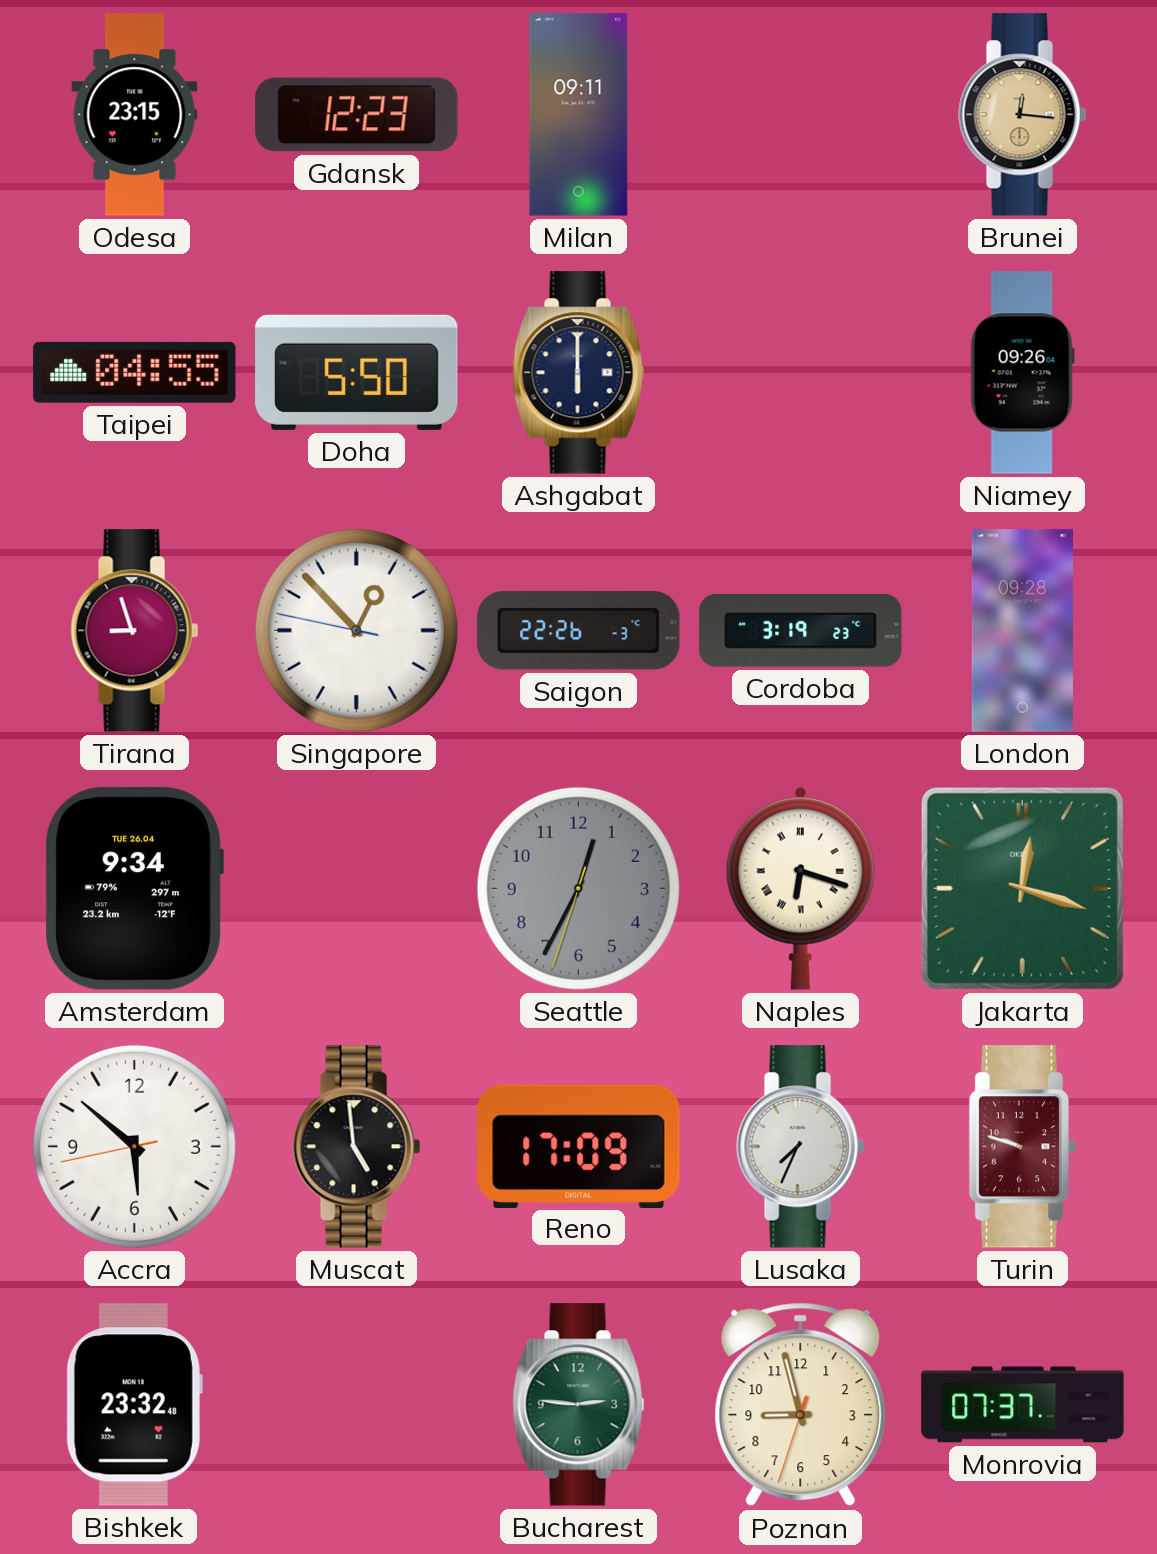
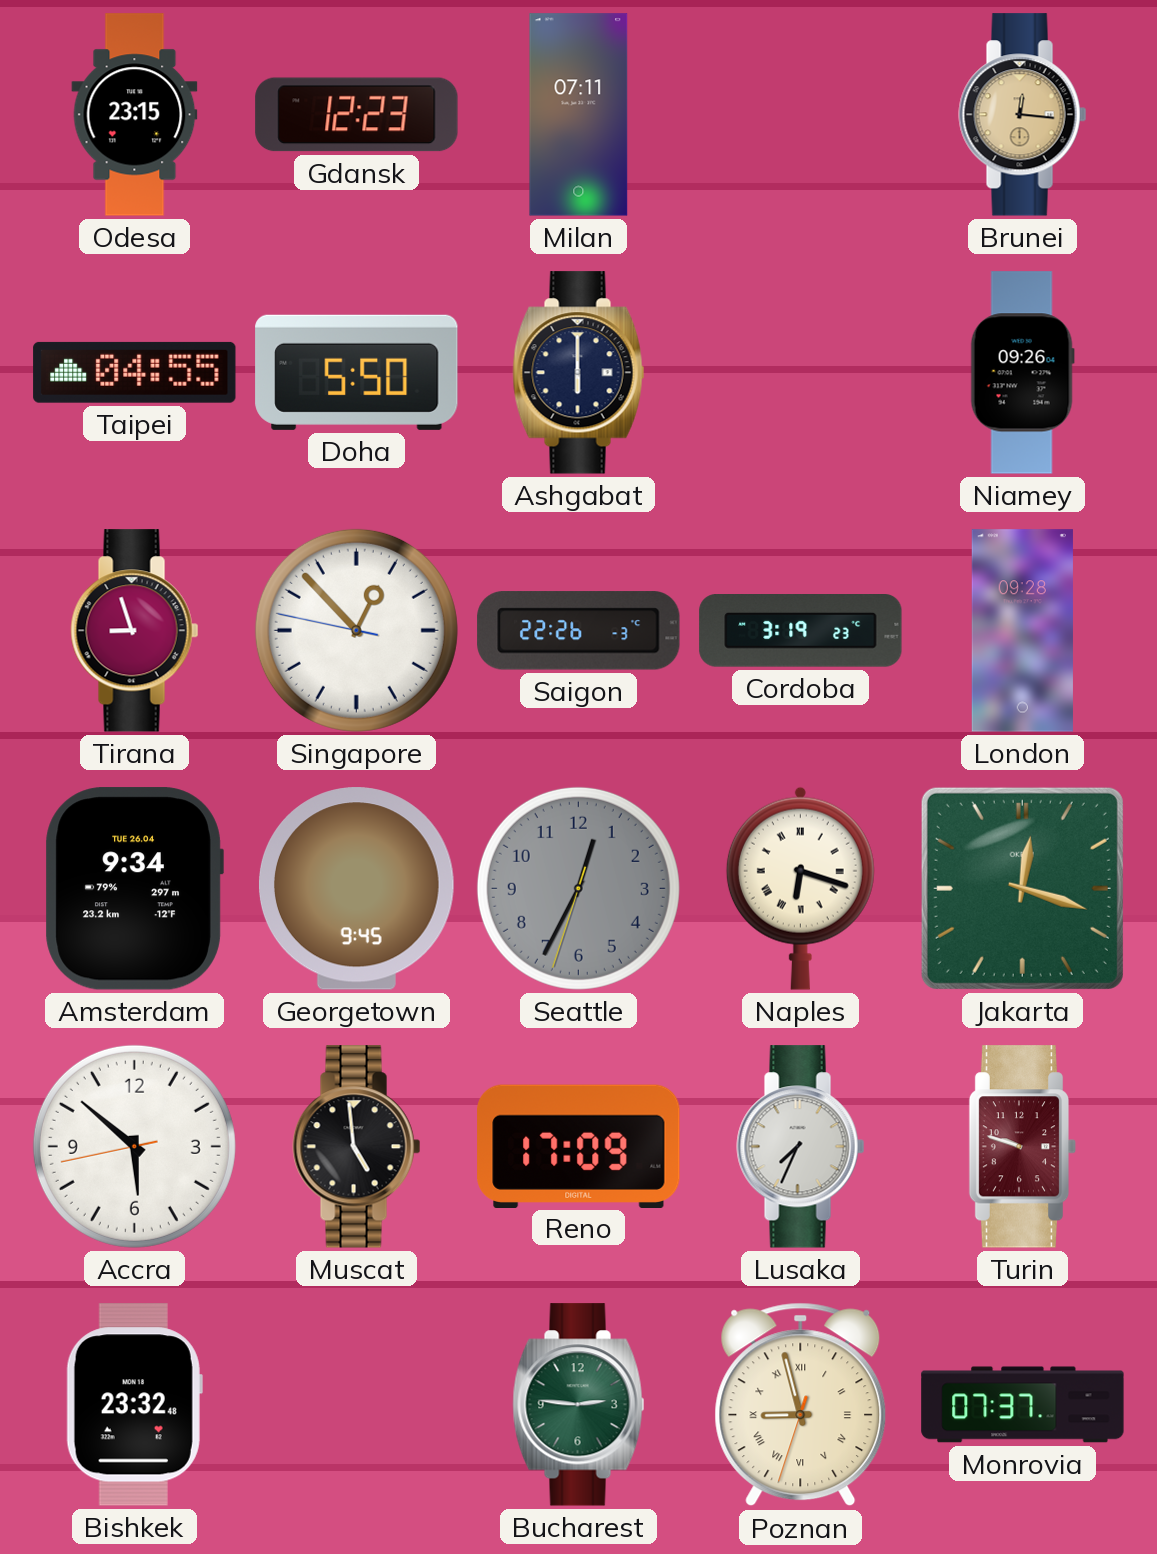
Milan: 09:11 -> 07:11 (579, 115)
Georgetown: none -> 9:45 (356, 889)
Poznan numerals: Arabic -> Roman (801, 1405)
